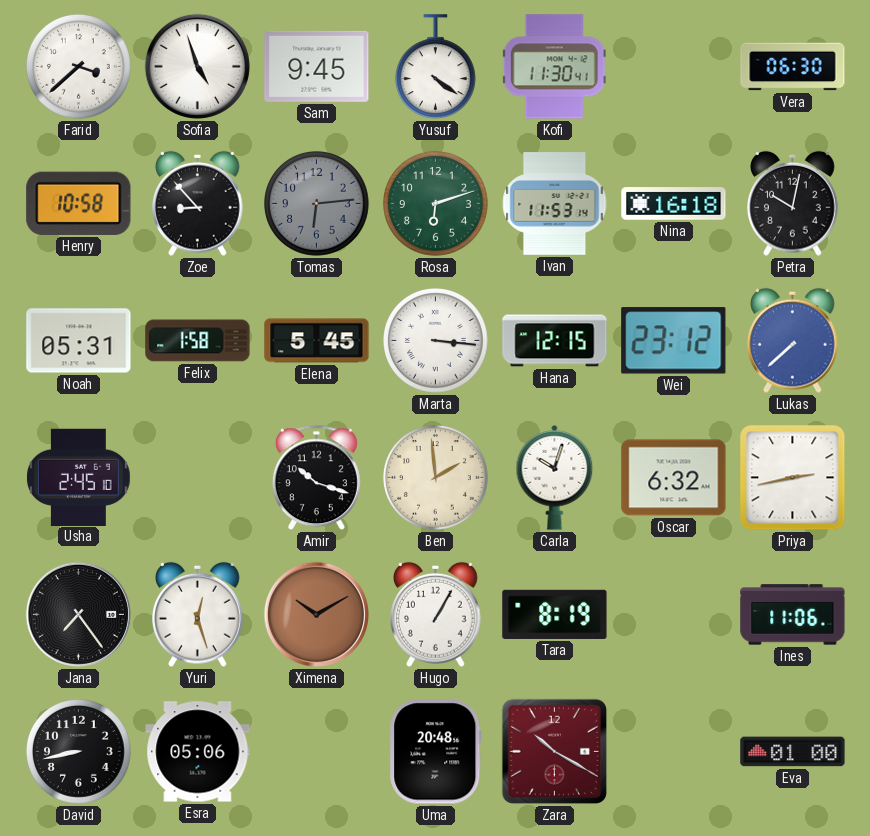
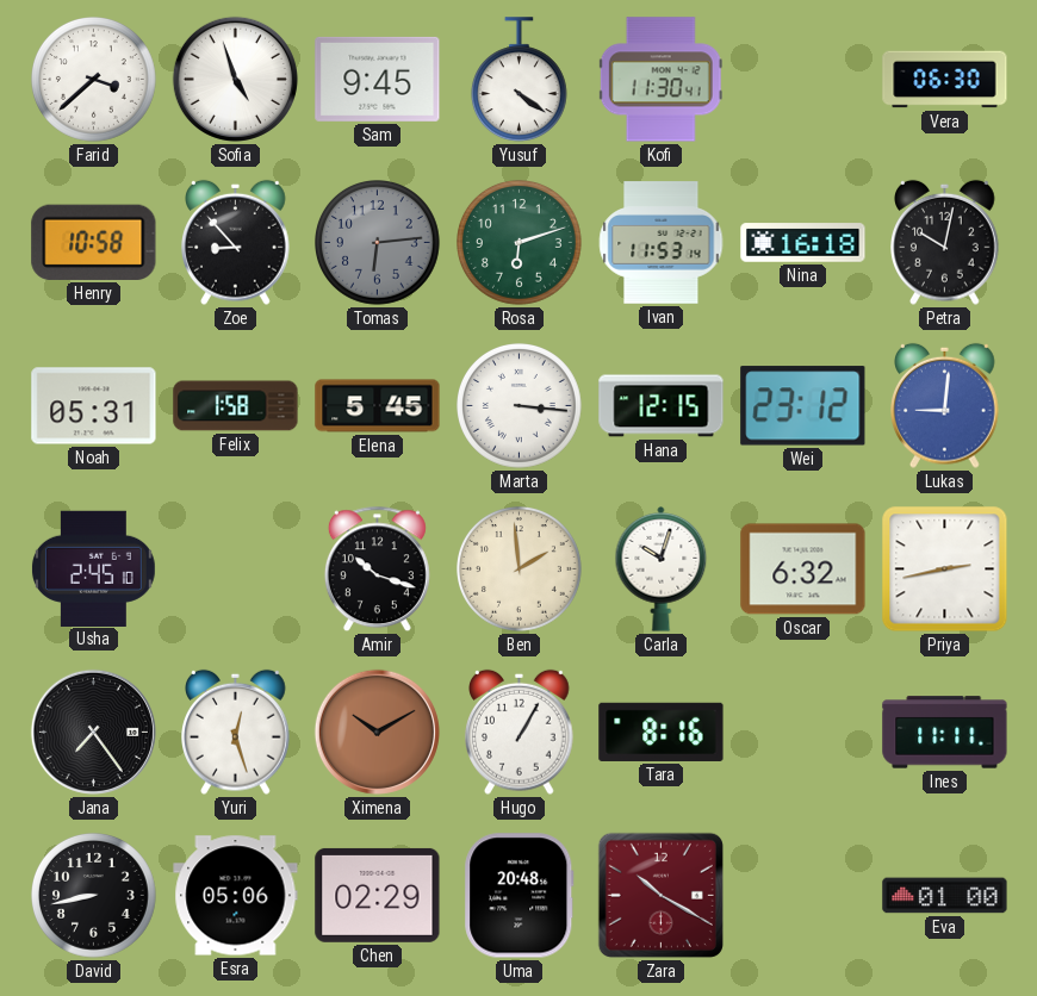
Lukas: 7:38 -> 9:01 (945, 405)
Tara: 8:19 -> 8:16 (662, 732)
Ines: 11:06 -> 11:11 (945, 733)
Chen: none -> 02:29 (378, 895)
